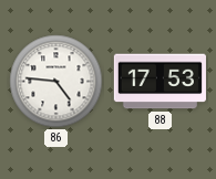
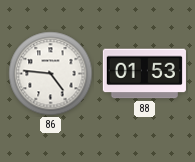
88: 17:53 -> 01:53 (144, 74)
